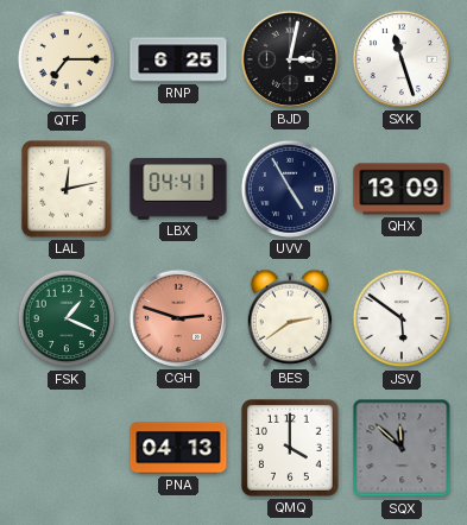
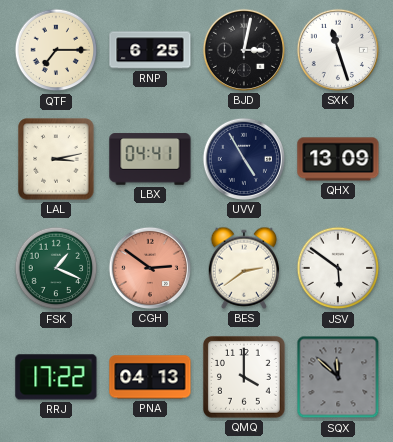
LAL: 12:13 -> 3:13 (56, 159)
CGH: 2:48 -> 2:51 (150, 268)
RRJ: none -> 17:22 (56, 377)
